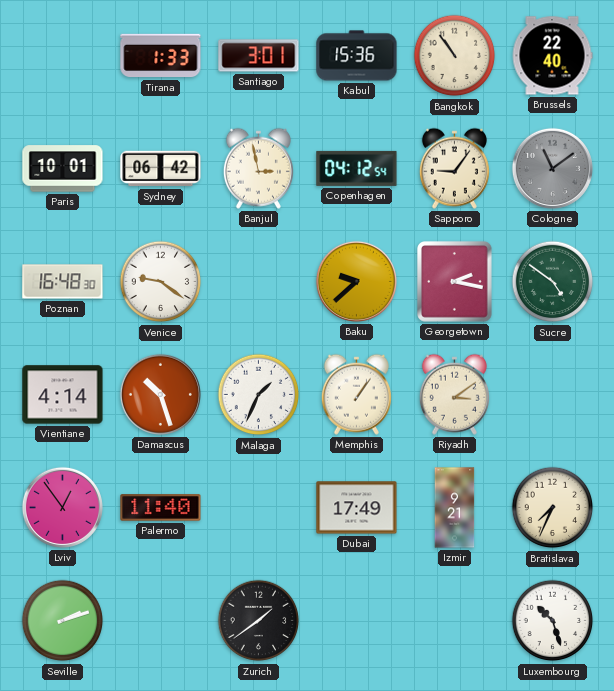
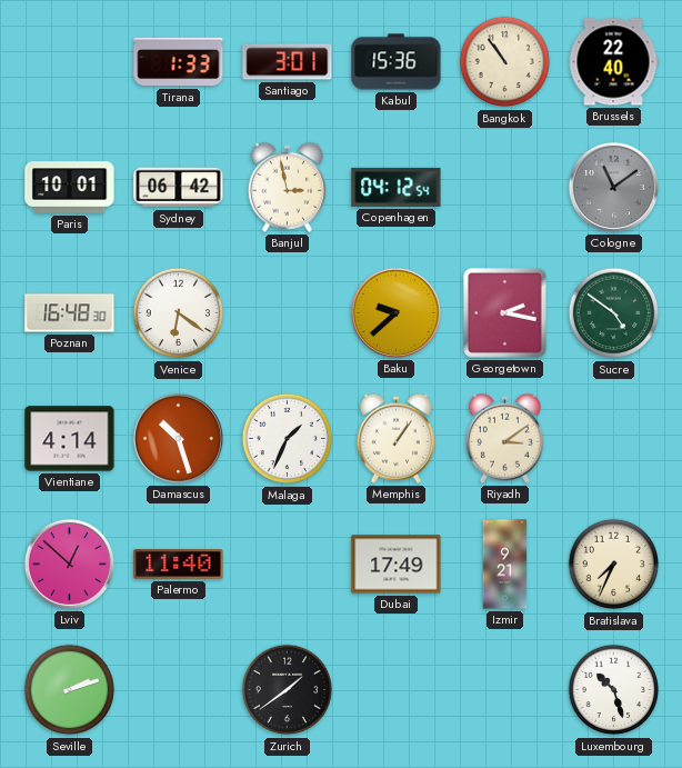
Sapporo: 9:06 -> none (454, 168)
Venice: 9:21 -> 6:21 (179, 313)
Lviv: 12:54 -> 12:52 (69, 563)
